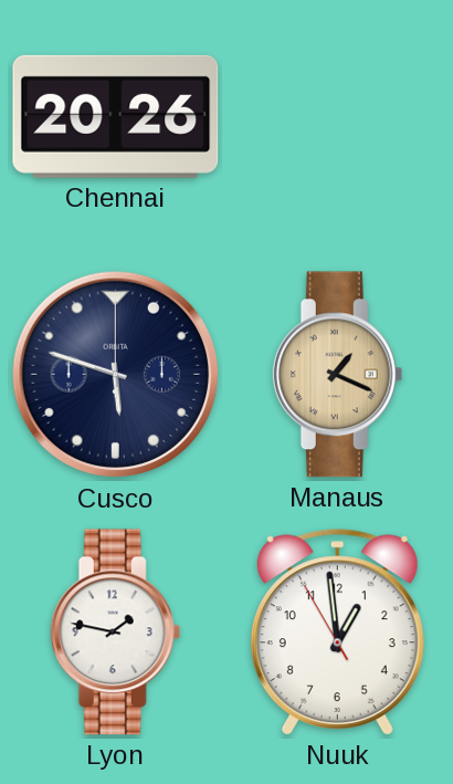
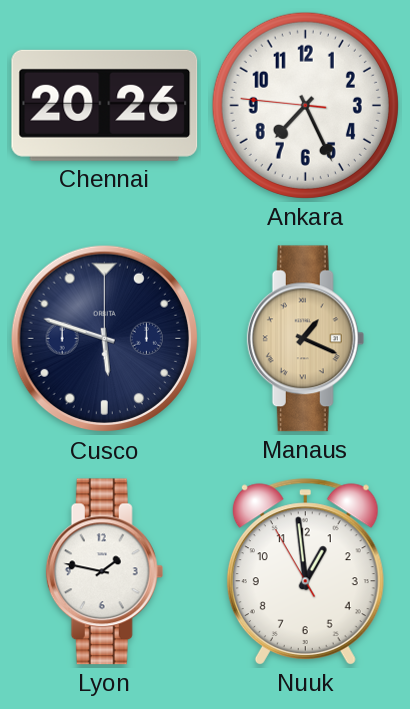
Ankara: none -> 7:25 (305, 105)
